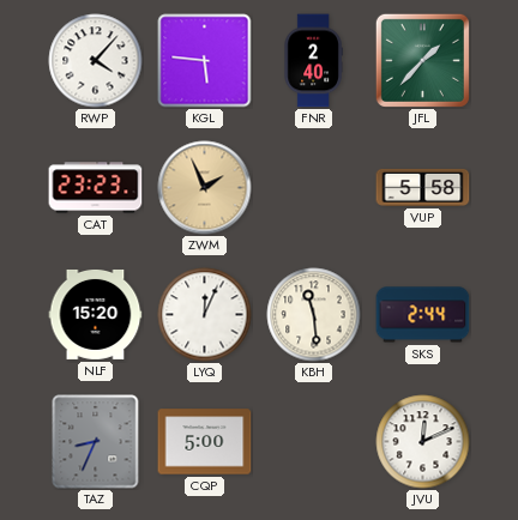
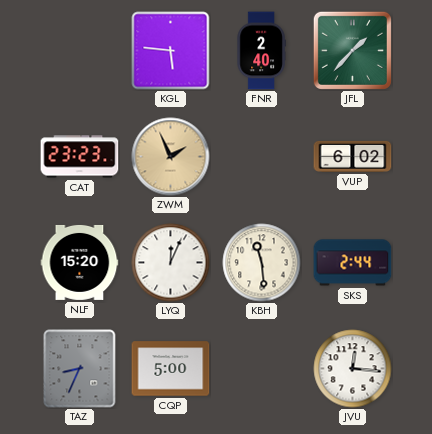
RWP: 4:07 -> none (96, 61)
VUP: 5:58 -> 6:02 (353, 156)
JVU: 12:11 -> 12:16 (353, 369)
